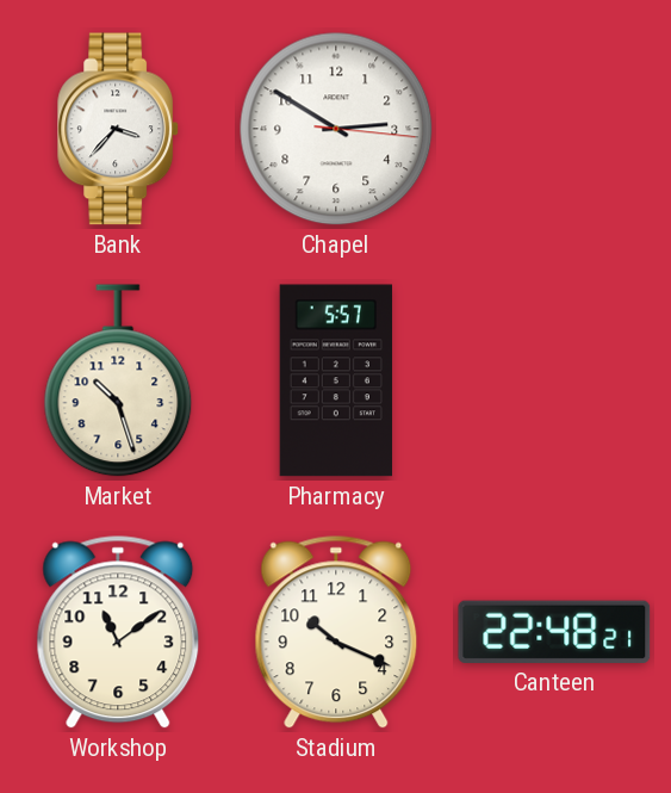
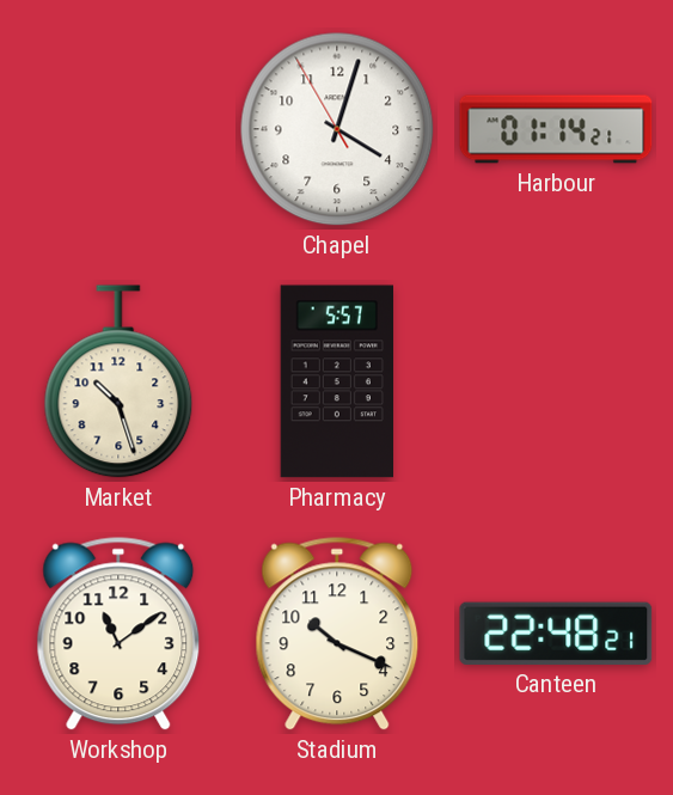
Bank: 3:37 -> none (119, 129)
Chapel: 2:50 -> 4:02 (337, 129)
Harbour: none -> 01:14 (556, 129)
